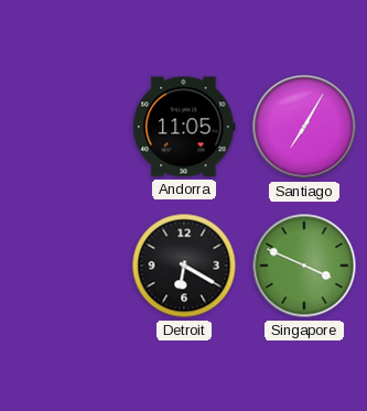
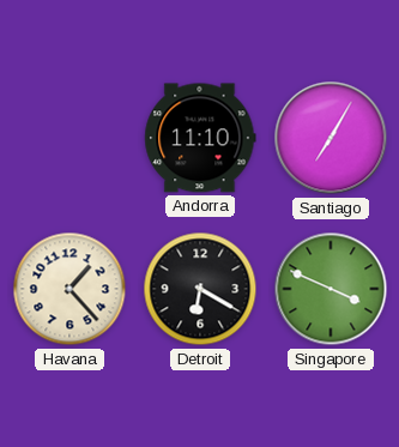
Andorra: 11:05 -> 11:10 (200, 138)
Havana: none -> 1:23 (69, 289)
